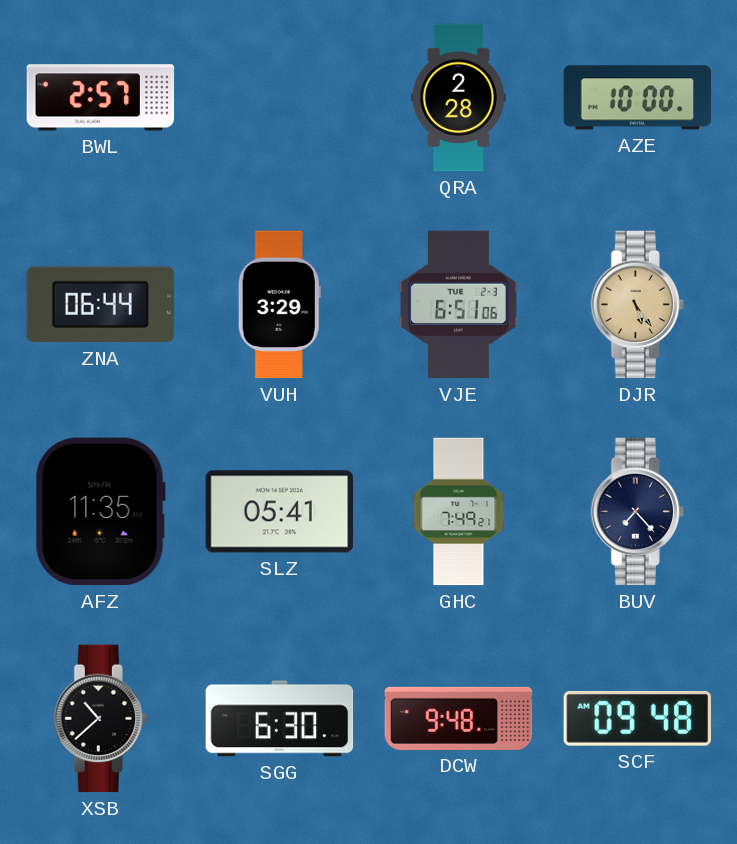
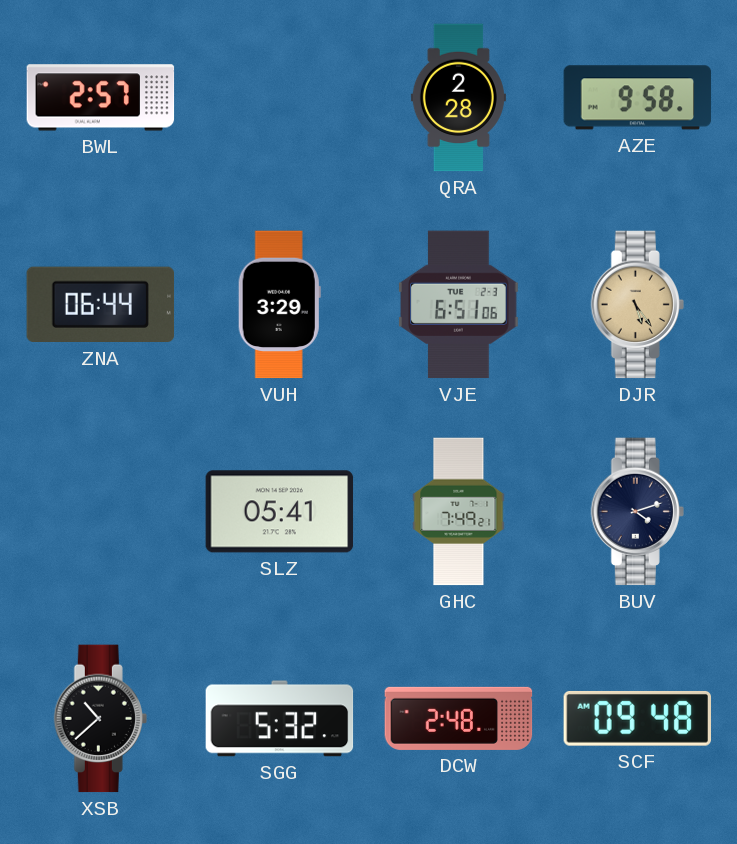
AZE: 10:00 -> 9:58 (638, 98)
AFZ: 11:35 -> none (100, 512)
BUV: 7:23 -> 4:12 (637, 512)
SGG: 6:30 -> 5:32 (280, 719)
DCW: 9:48 -> 2:48 (459, 718)
